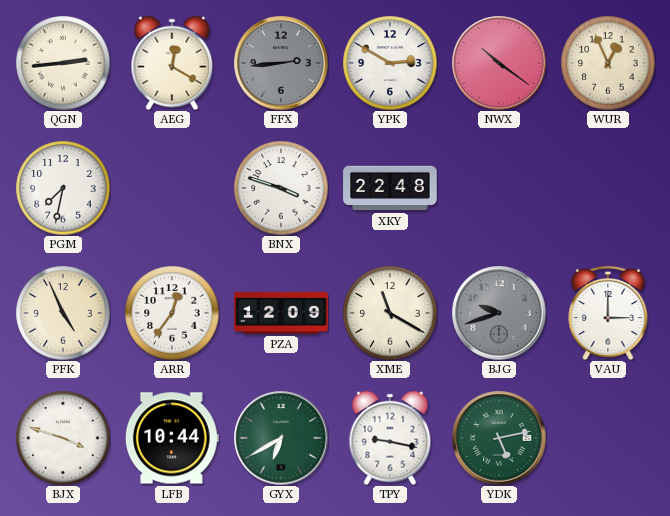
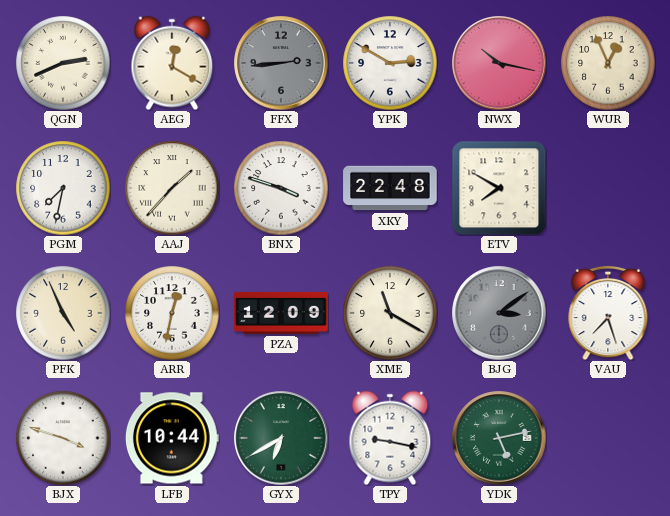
QGN: 2:44 -> 2:41 (63, 63)
NWX: 10:21 -> 10:17 (499, 63)
AAJ: none -> 1:37 (172, 188)
ETV: none -> 7:50 (499, 188)
ARR: 12:36 -> 12:32 (172, 313)
BJG: 9:42 -> 3:09 (499, 313)
VAU: 3:00 -> 7:27 (608, 313)
